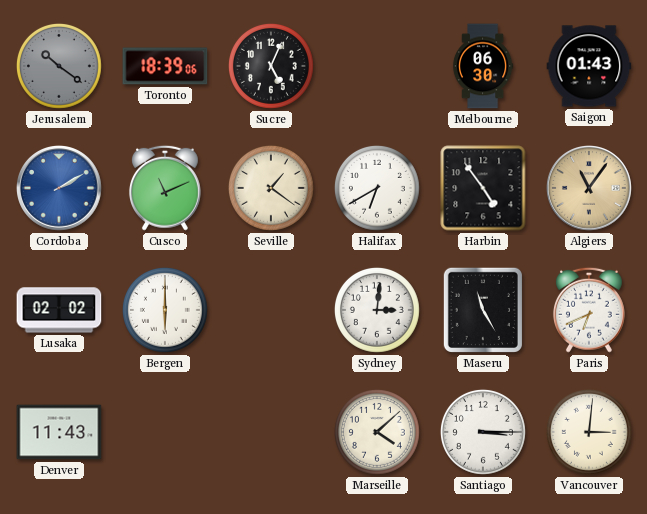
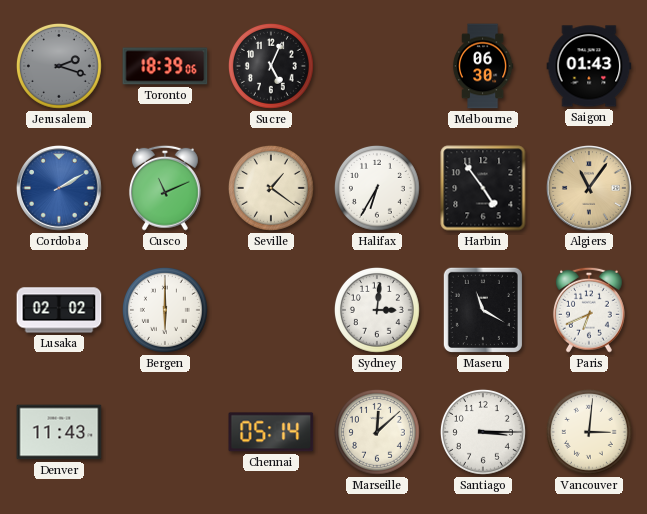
Jerusalem: 10:21 -> 2:18 (59, 66)
Halifax: 6:40 -> 6:35 (377, 188)
Maseru: 11:25 -> 11:20 (483, 310)
Chennai: none -> 05:14 (271, 432)
Marseille: 4:08 -> 12:08 (377, 432)
